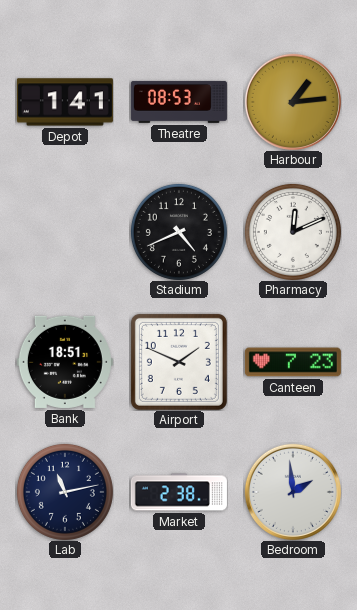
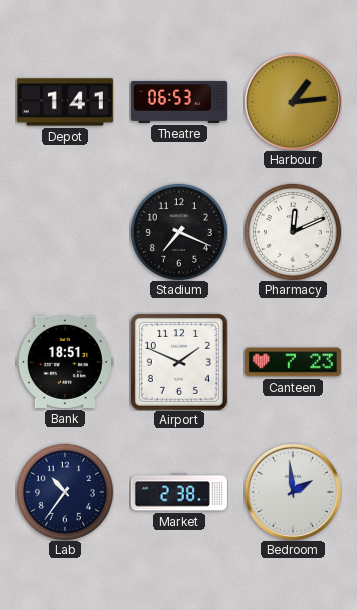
Theatre: 08:53 -> 06:53 (179, 102)
Stadium: 4:41 -> 7:19 (179, 232)
Lab: 11:13 -> 10:36 (65, 492)
